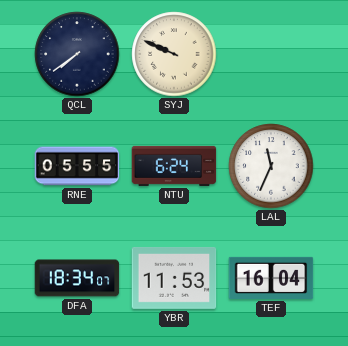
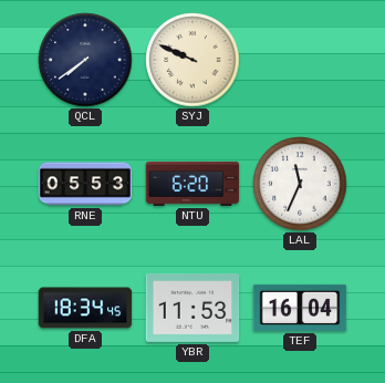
RNE: 05:55 -> 05:53 (85, 184)
NTU: 6:24 -> 6:20 (192, 184)
DFA: 18:34:07 -> 18:34:45 (85, 308)
